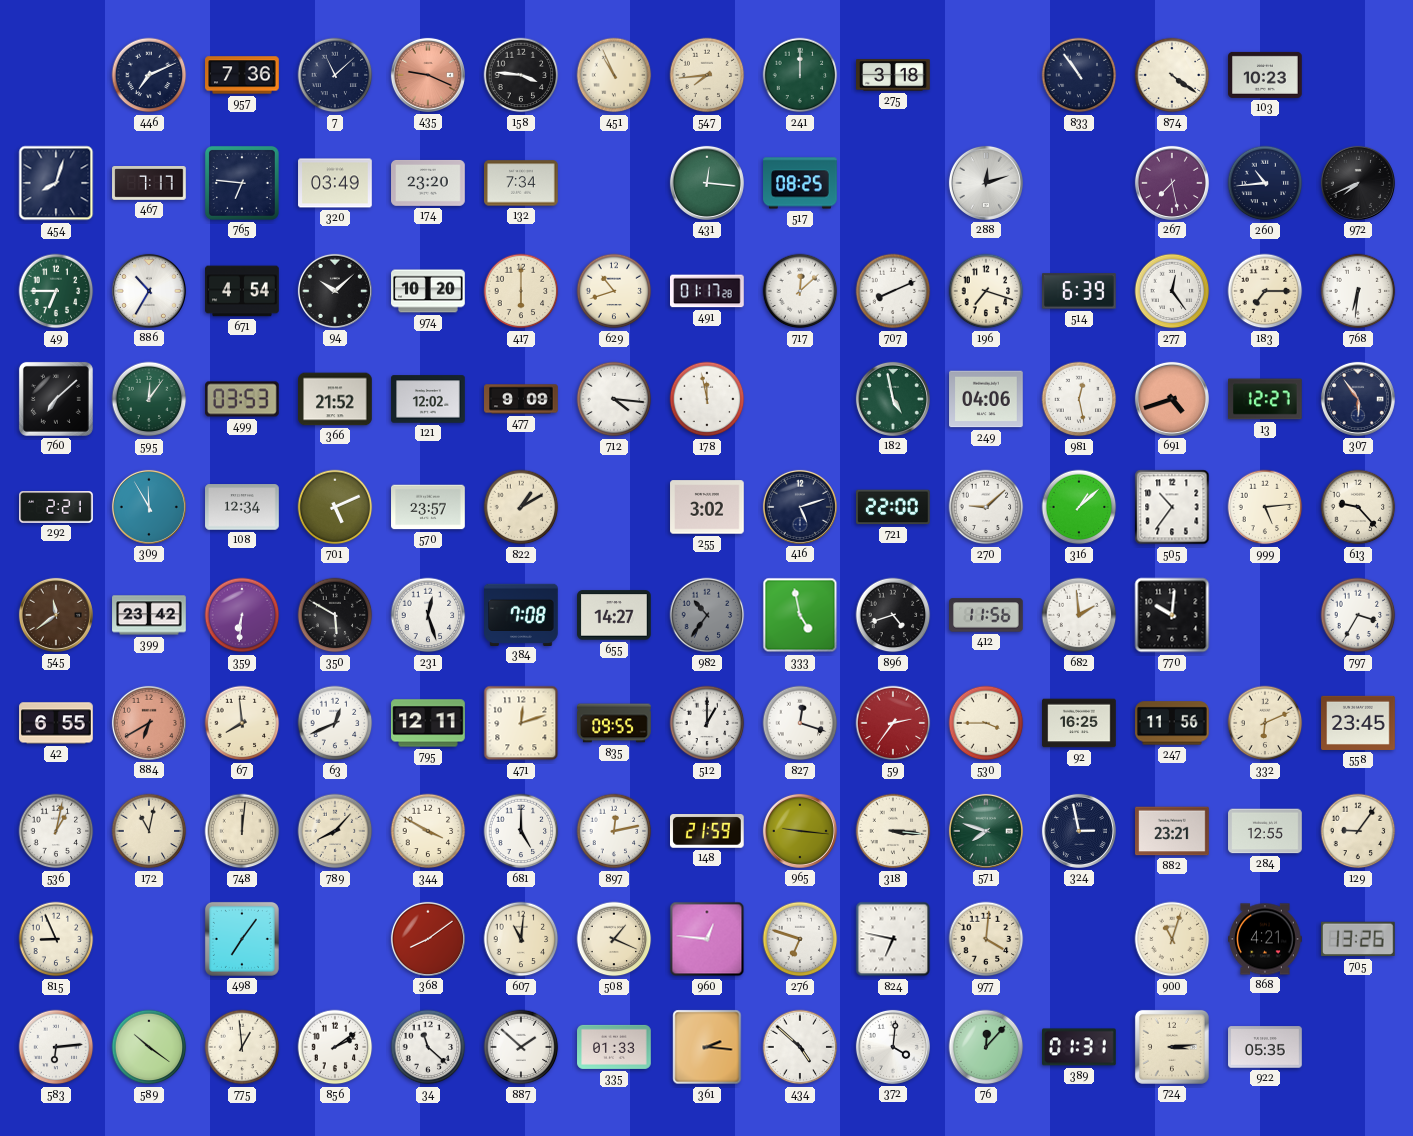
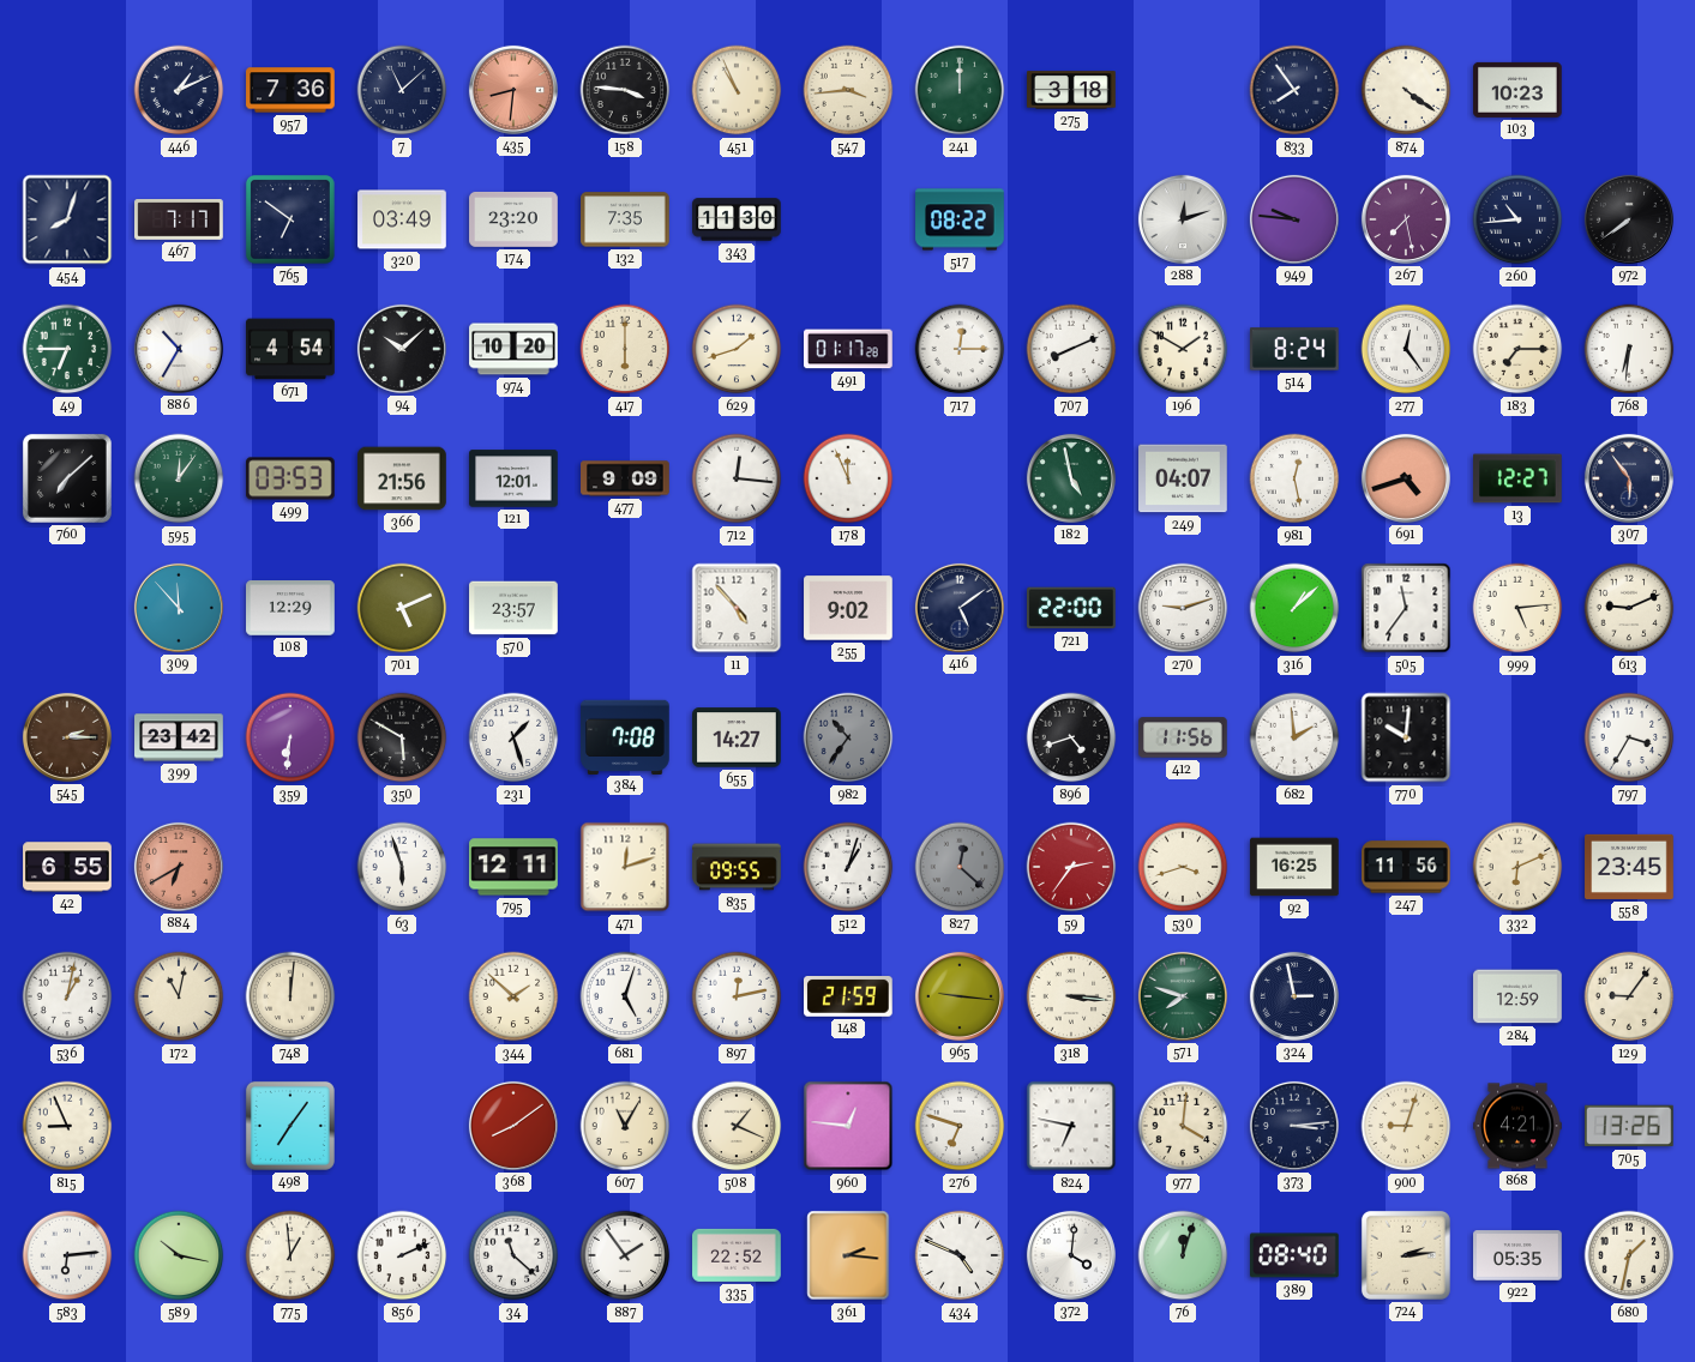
446: 7:11 -> 1:11 (179, 90)
435: 9:19 -> 8:31 (513, 90)
547: 7:44 -> 3:44 (848, 90)
833: 10:54 -> 7:54 (1294, 90)
765: 6:46 -> 6:51 (290, 219)
132: 7:34 -> 7:35 (625, 219)
343: none -> 11:30 (737, 219)
431: 12:16 -> none (707, 183)
517: 08:25 -> 08:22 (960, 219)
949: none -> 9:46 (1294, 219)
972: 7:41 -> 7:39 (1629, 219)
629: 10:42 -> 1:42 (737, 349)
717: 12:08 -> 12:15 (960, 349)
196: 7:18 -> 1:50 (1183, 349)
514: 6:39 -> 8:24 (1296, 349)
366: 21:52 -> 21:56 (402, 478)
121: 12:02 -> 12:01 (513, 478)
712: 4:16 -> 12:16 (737, 478)
178: 11:58 -> 11:56 (848, 478)
249: 04:06 -> 04:07 (1183, 478)
292: 2:21 -> none (56, 507)
309: 11:55 -> 11:53 (179, 608)
108: 12:34 -> 12:29 (290, 608)
822: 1:10 -> none (521, 507)
11: none -> 4:53 (737, 608)
255: 3:02 -> 9:02 (848, 608)
416: 5:12 -> 5:09 (960, 608)
270: 9:08 -> 9:12 (1183, 608)
505: 10:36 -> 11:36 (1406, 608)
613: 9:23 -> 9:11 (1629, 608)
545: 11:39 -> 2:15 (67, 737)
231: 12:27 -> 1:27 (513, 737)
333: 4:58 -> none (800, 615)
67: 7:59 -> none (242, 723)
63: 12:41 -> 5:57 (402, 867)
512: 1:00 -> 1:03 (848, 867)
827: 12:18 -> 12:22 (960, 867)
827 dial: white -> grey (960, 867)
530: 3:45 -> 3:42 (1183, 867)
789: 8:07 -> none (335, 831)
344: 3:50 -> 1:52 (513, 996)
681: 5:00 -> 5:03 (625, 996)
882: 23:21 -> none (1172, 831)
284: 12:55 -> 12:59 (1517, 996)
607: 11:01 -> 11:05 (625, 1126)
373: none -> 3:14 (1294, 1126)
900: 11:03 -> 9:03 (1406, 1126)
589: 10:21 -> 10:17 (179, 1255)
856: 2:09 -> 2:11 (402, 1255)
887: 1:52 -> 1:54 (625, 1255)
335: 01:33 -> 22:52 (737, 1255)
434: 4:52 -> 4:49 (960, 1255)
76: 12:07 -> 12:03 (1183, 1255)
389: 01:31 -> 08:40 (1296, 1255)
724: 3:14 -> 2:14 (1406, 1255)
680: none -> 1:32 (1629, 1255)
